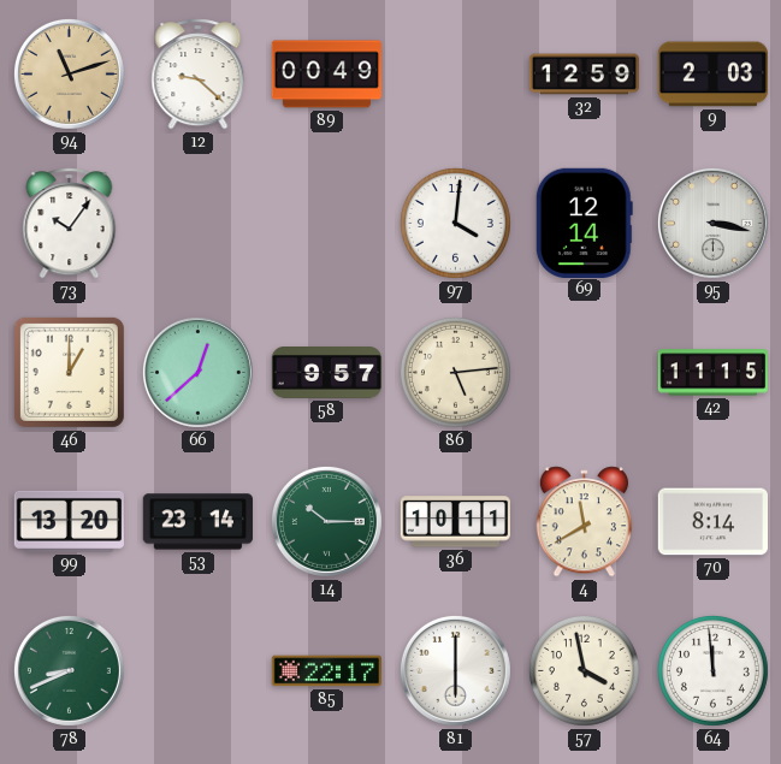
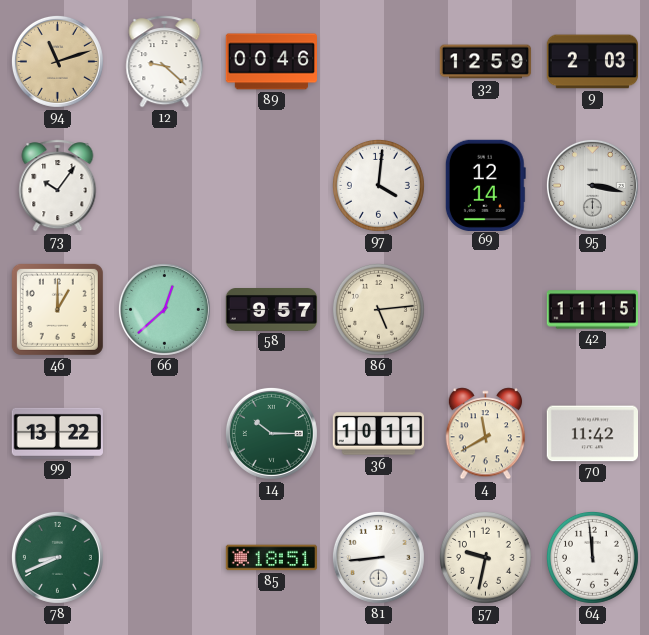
89: 00:49 -> 00:46 (271, 62)
99: 13:20 -> 13:22 (57, 433)
53: 23:14 -> none (197, 522)
70: 8:14 -> 11:42 (592, 434)
85: 22:17 -> 18:51 (271, 558)
81: 6:00 -> 8:44 (378, 557)
57: 3:58 -> 9:32 (485, 557)
